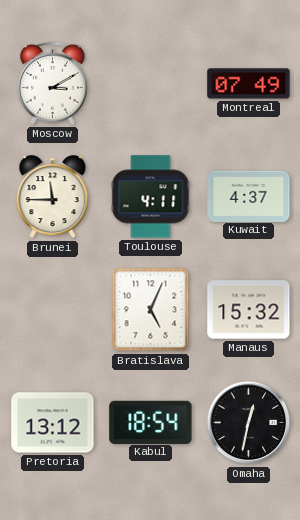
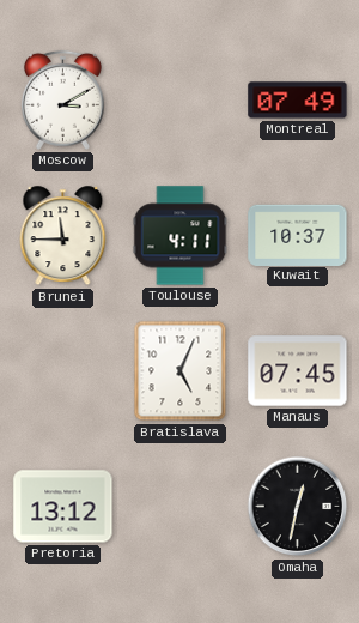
Kuwait: 4:37 -> 10:37 (298, 235)
Manaus: 15:32 -> 07:45 (298, 371)
Kabul: 18:54 -> none (151, 422)
